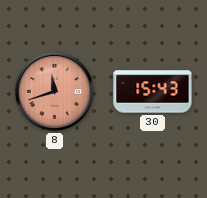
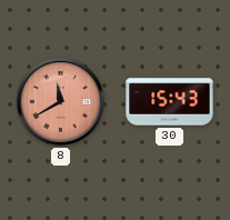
8: 11:42 -> 11:40 (60, 101)
